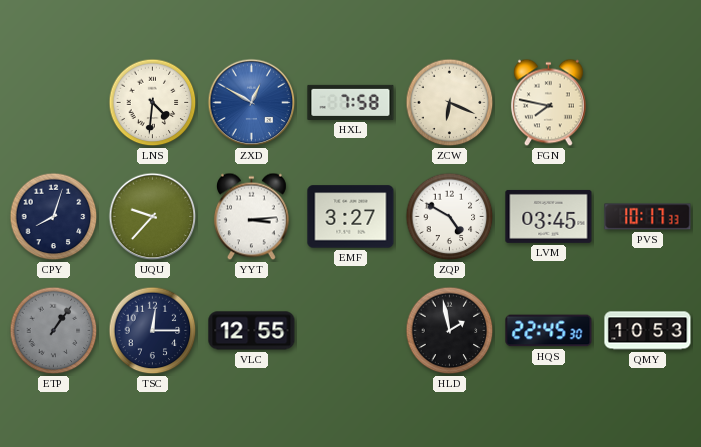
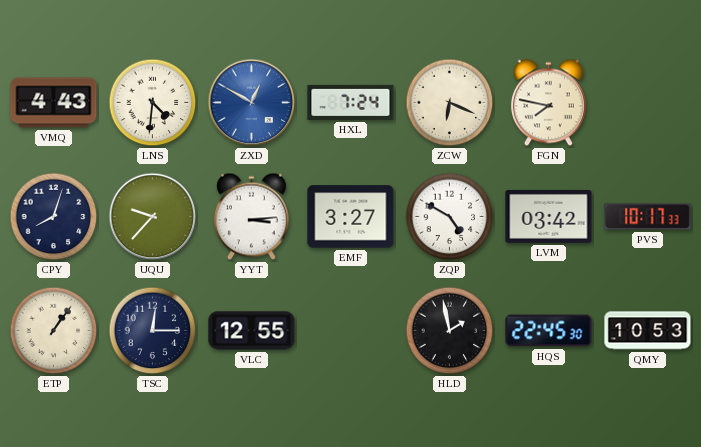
VMQ: none -> 4:43 (54, 103)
HXL: 7:58 -> 7:24 (351, 102)
LVM: 03:45 -> 03:42 (549, 216)
ETP dial: grey -> cream (54, 331)
